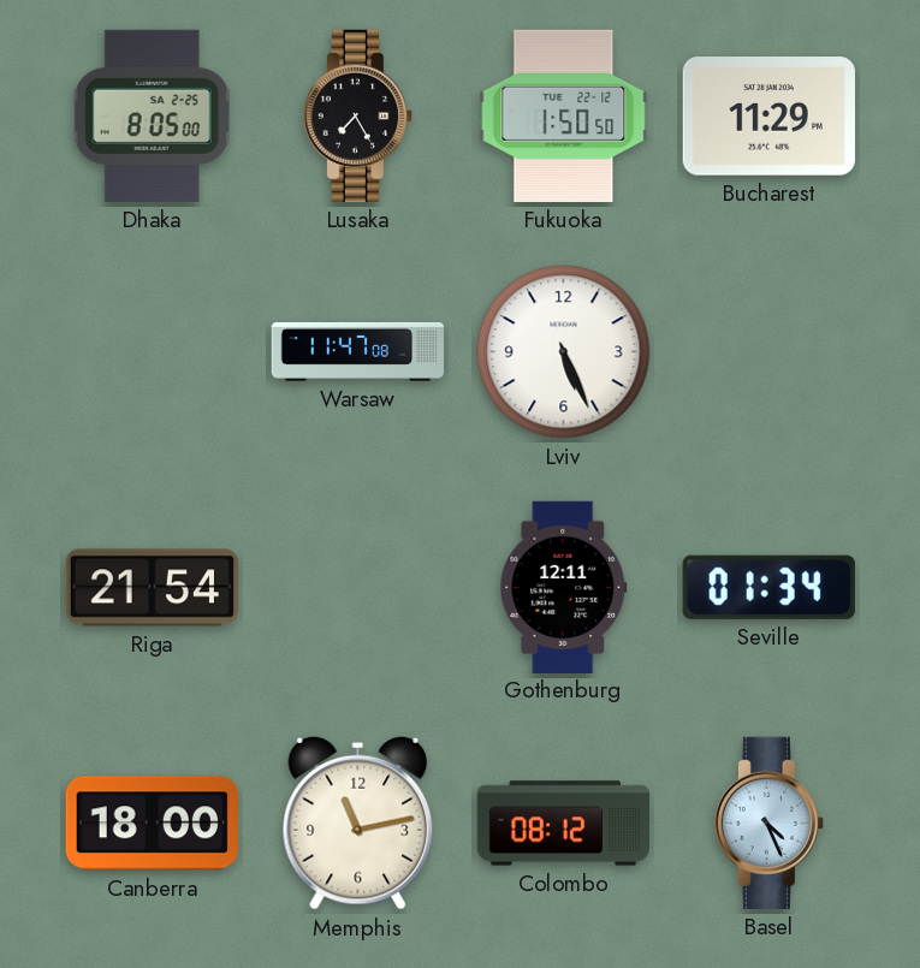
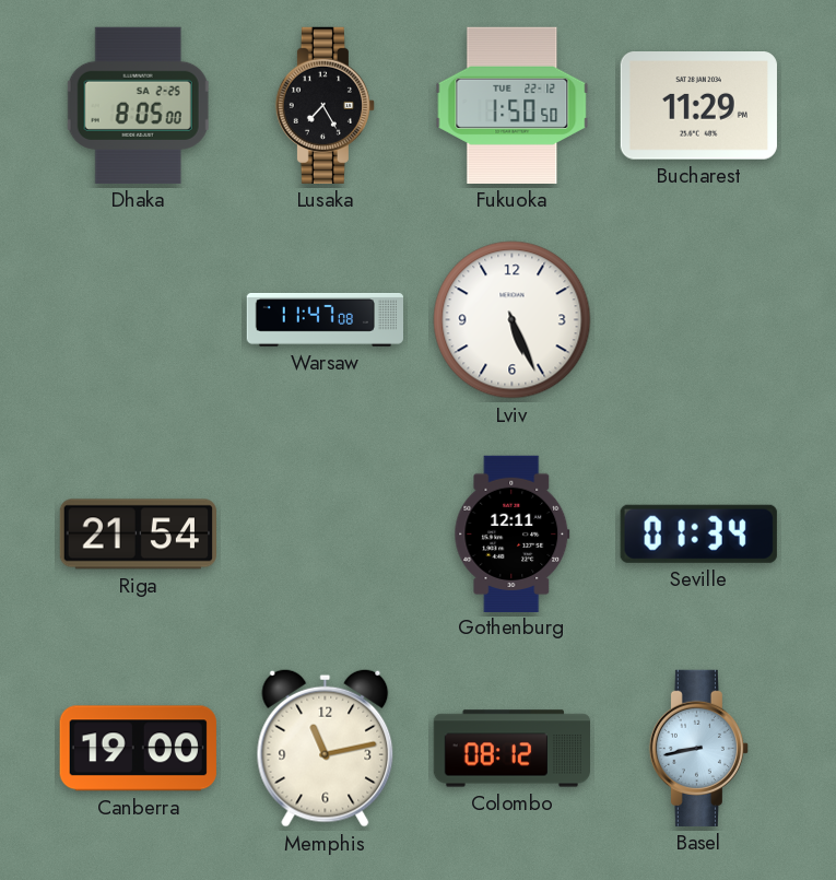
Canberra: 18:00 -> 19:00 (138, 749)
Basel: 4:26 -> 8:43 (698, 748)
